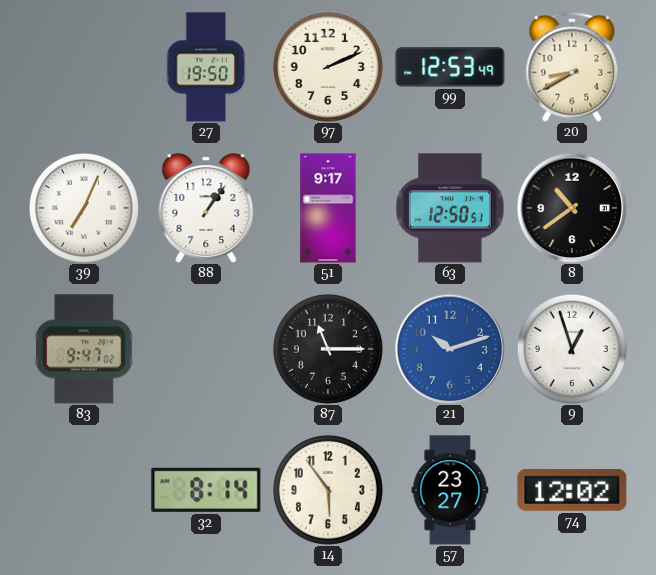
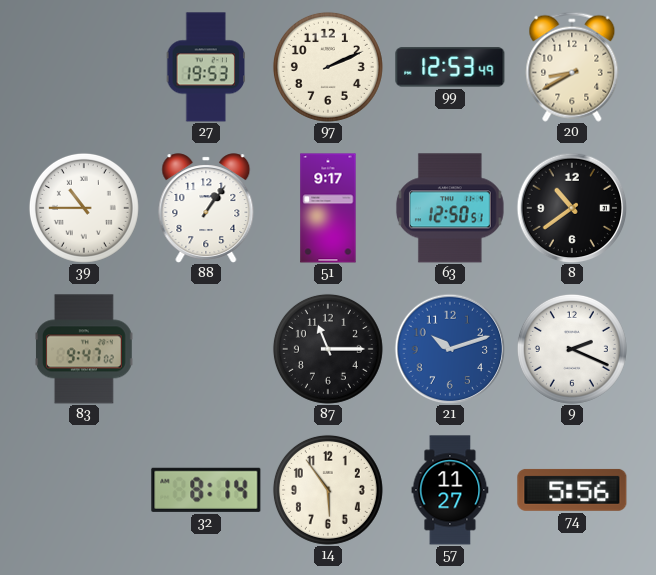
27: 19:50 -> 19:53 (206, 67)
39: 7:04 -> 10:45 (84, 208)
9: 12:57 -> 2:19 (572, 349)
57: 23:27 -> 11:27 (450, 490)
74: 12:02 -> 5:56 (572, 490)
